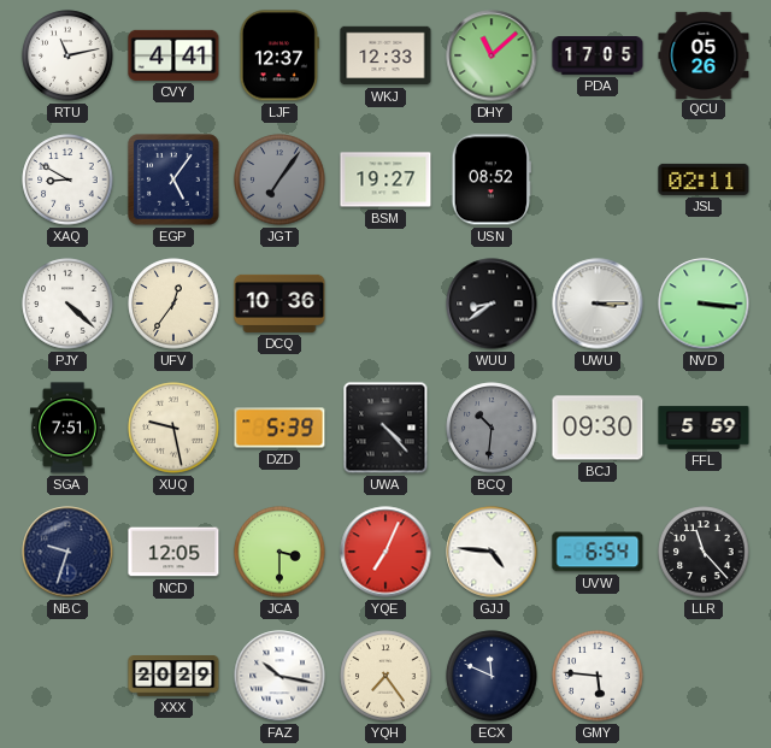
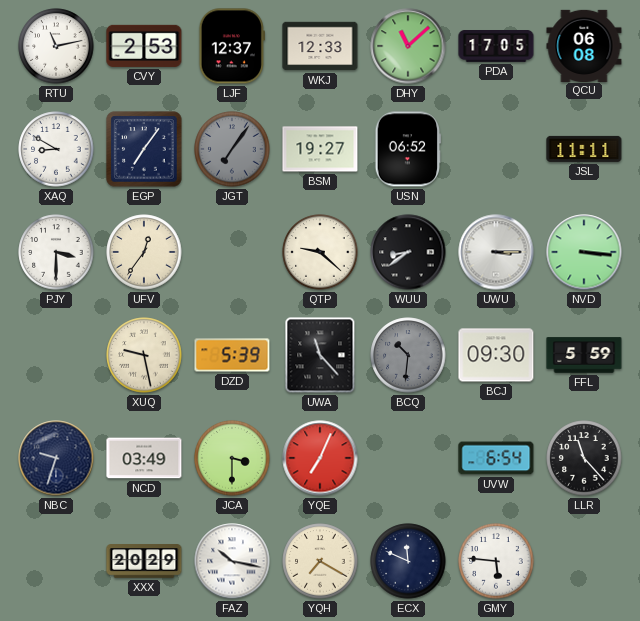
CVY: 4:41 -> 2:53 (144, 46)
QCU: 05:26 -> 06:08 (584, 45)
EGP: 5:06 -> 7:06 (144, 149)
USN: 08:52 -> 06:52 (408, 149)
JSL: 02:11 -> 11:11 (584, 149)
PJY: 4:22 -> 3:30 (56, 252)
DCQ: 10:36 -> none (279, 304)
QTP: none -> 9:22 (320, 252)
SGA: 7:51 -> none (67, 428)
UWA: 4:23 -> 11:23 (320, 355)
NCD: 12:05 -> 03:49 (144, 458)
GJJ: 4:46 -> none (492, 552)
YQH: 7:24 -> 7:20 (320, 561)
